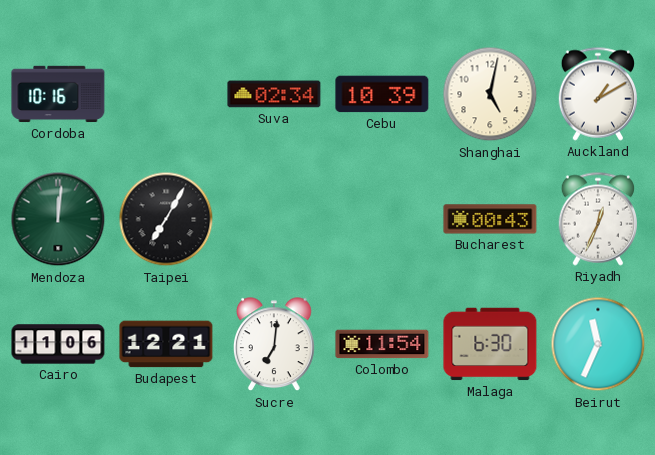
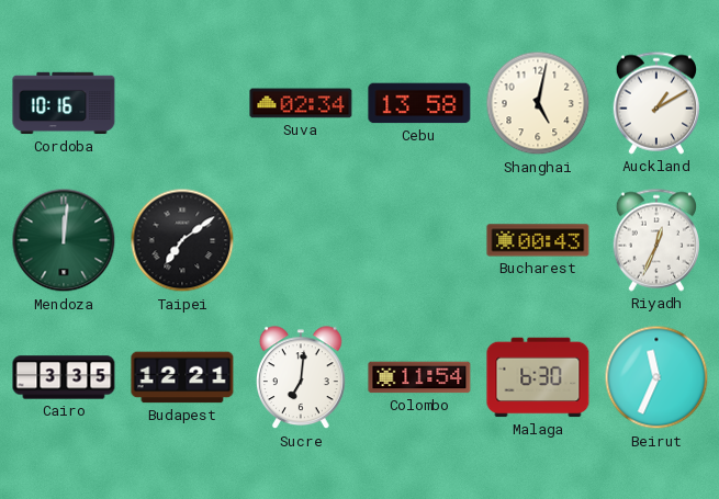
Cebu: 10:39 -> 13:58 (419, 103)
Taipei: 7:05 -> 7:09 (182, 240)
Cairo: 11:06 -> 3:35 (64, 377)
